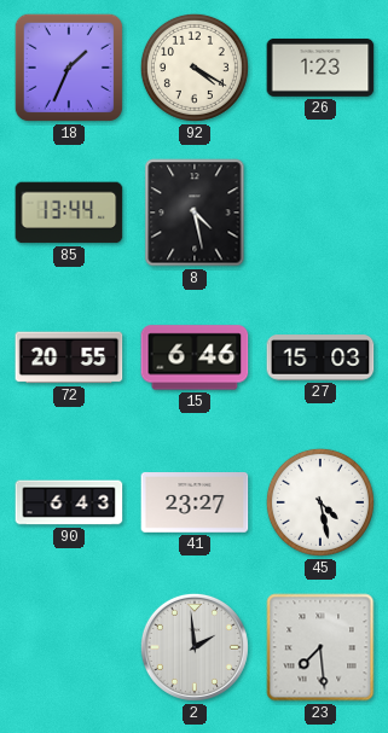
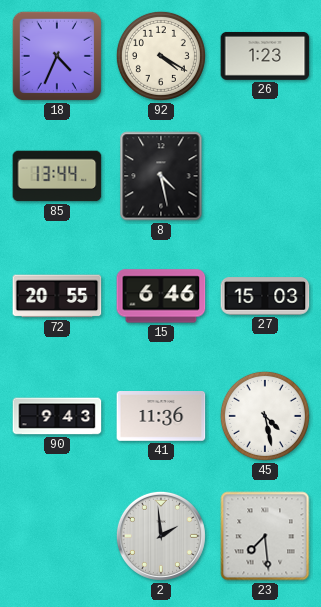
18: 1:34 -> 4:34 (57, 56)
90: 6:43 -> 9:43 (57, 416)
41: 23:27 -> 11:36 (161, 417)
